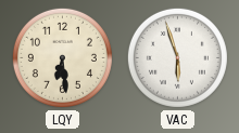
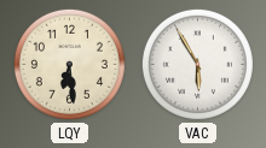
VAC: 5:57 -> 5:55 (197, 64)
